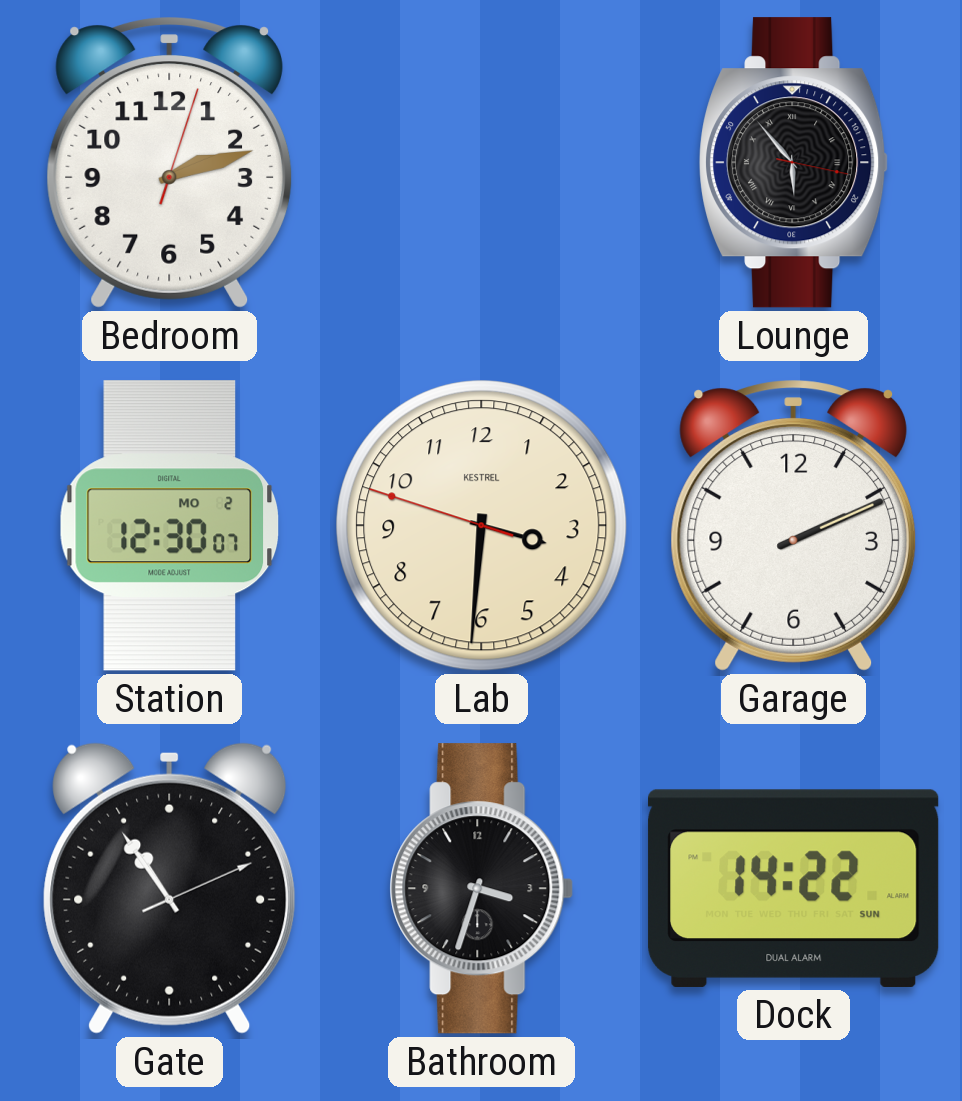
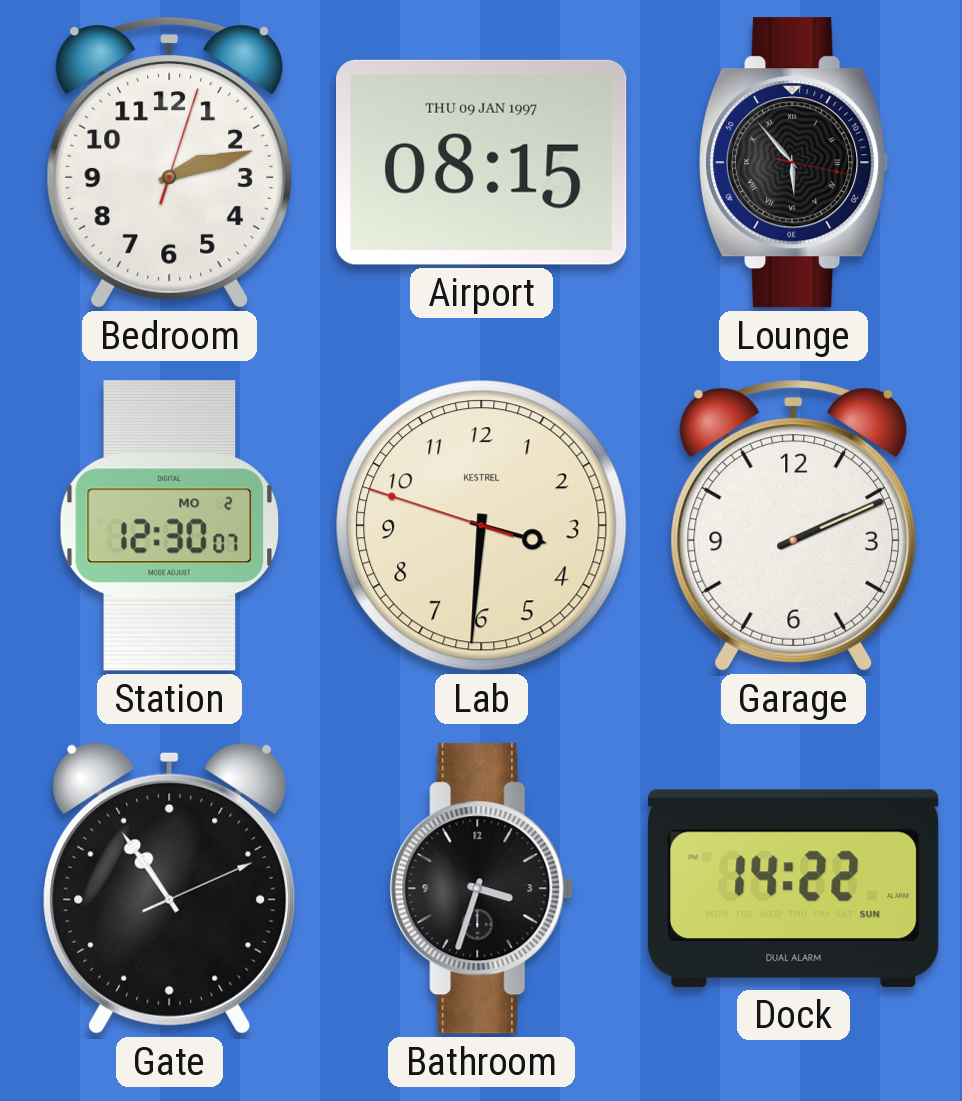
Airport: none -> 08:15 (482, 162)
